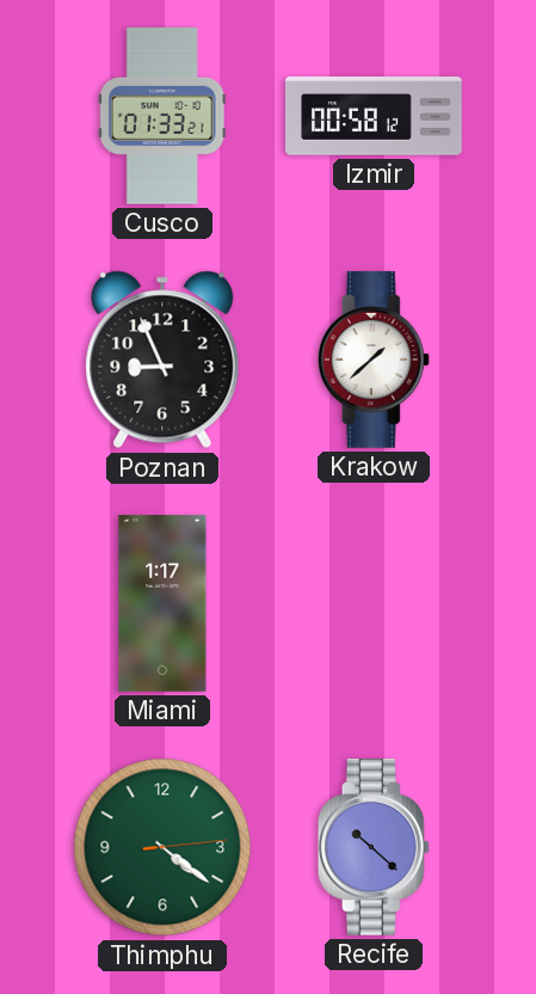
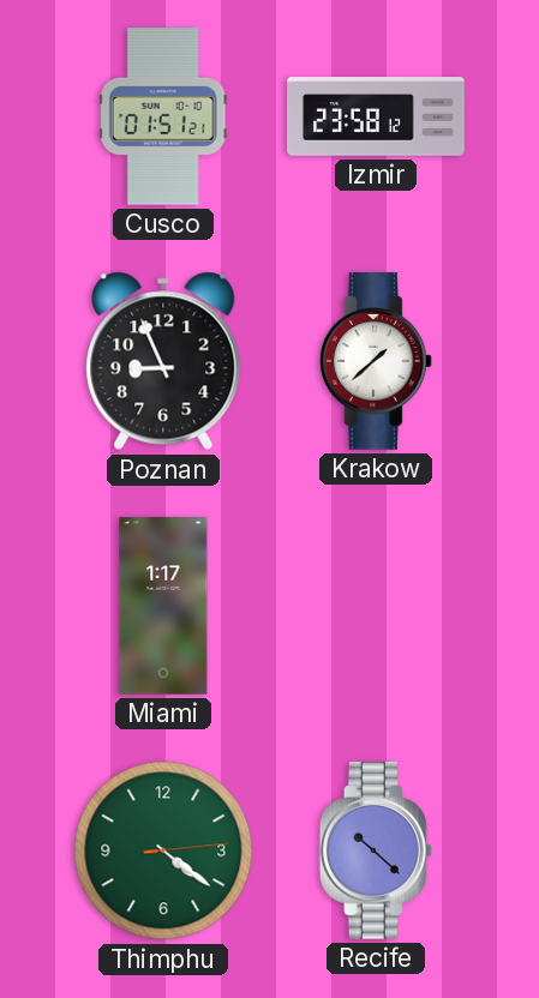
Cusco: 01:33 -> 01:51 (163, 118)
Izmir: 00:58 -> 23:58 (376, 116)
